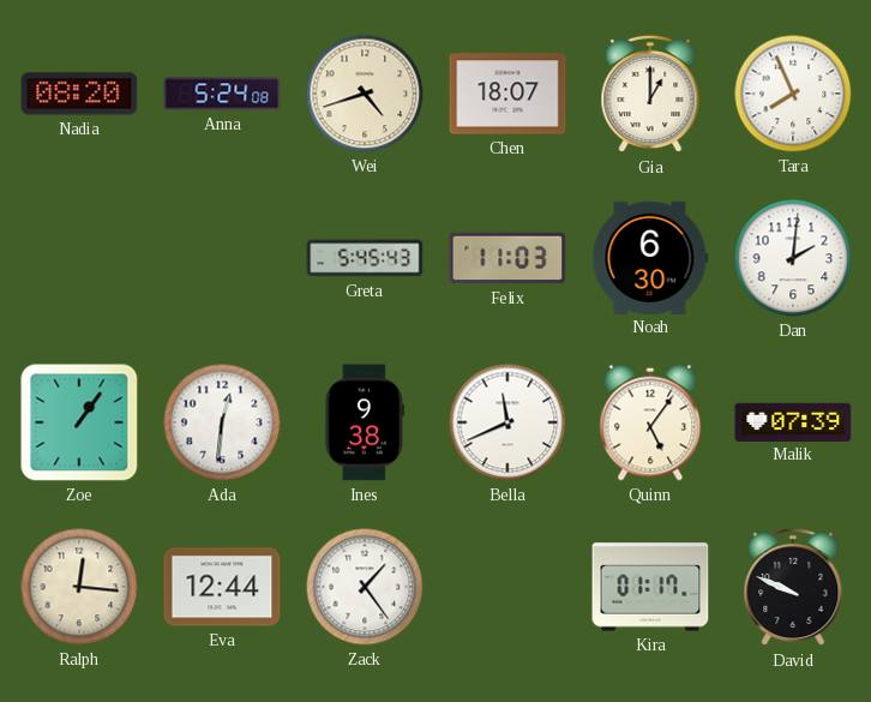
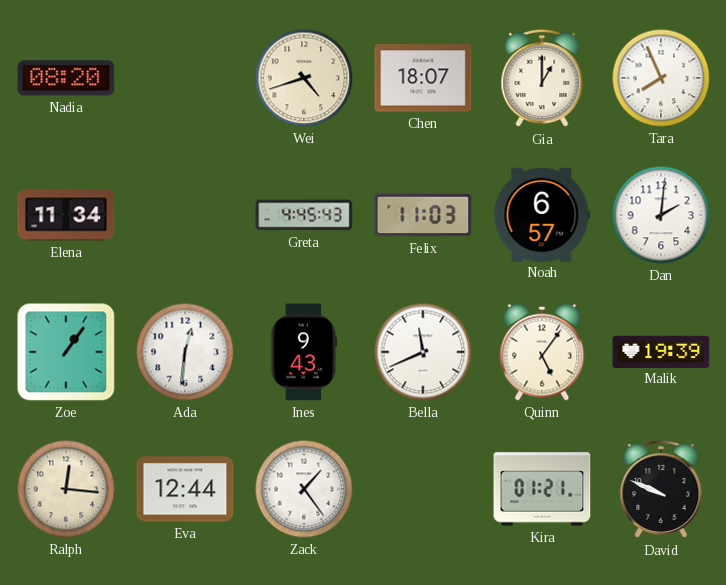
Anna: 5:24 -> none (222, 94)
Elena: none -> 11:34 (66, 215)
Greta: 5:45 -> 4:45 (304, 215)
Noah: 6:30 -> 6:57 (542, 214)
Ines: 9:38 -> 9:43 (304, 352)
Malik: 07:39 -> 19:39 (661, 351)
Kira: 01:17 -> 01:21 (542, 489)
